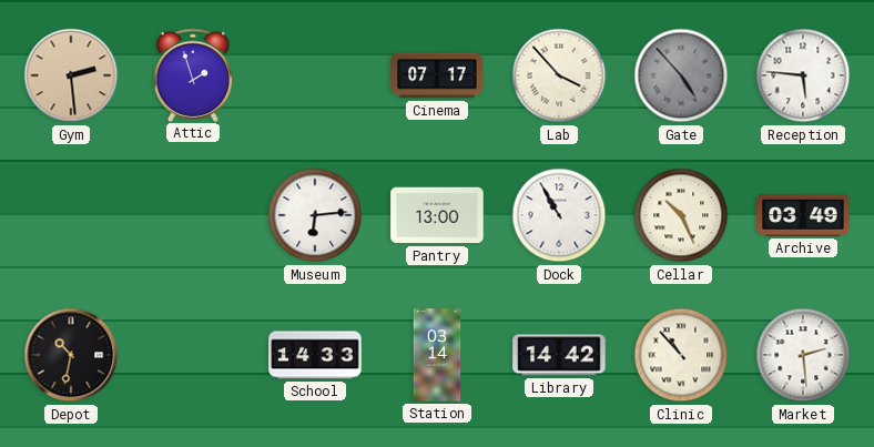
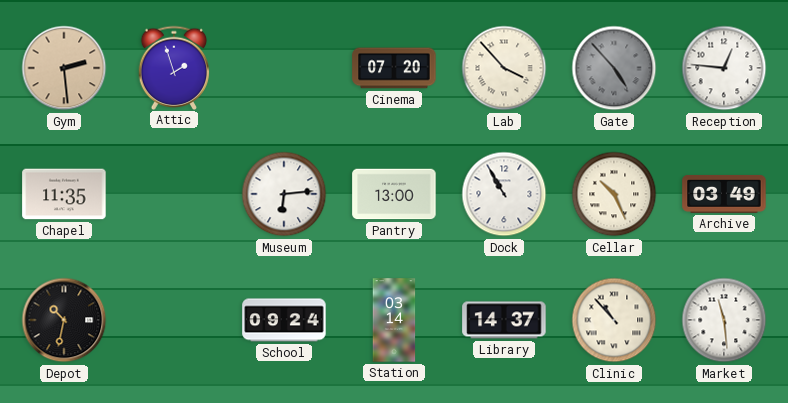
Cinema: 07:17 -> 07:20 (394, 68)
Reception: 5:46 -> 12:46 (724, 68)
Chapel: none -> 11:35 (64, 194)
School: 14:33 -> 09:24 (284, 320)
Library: 14:42 -> 14:37 (504, 320)
Market: 2:29 -> 11:29 (724, 320)
